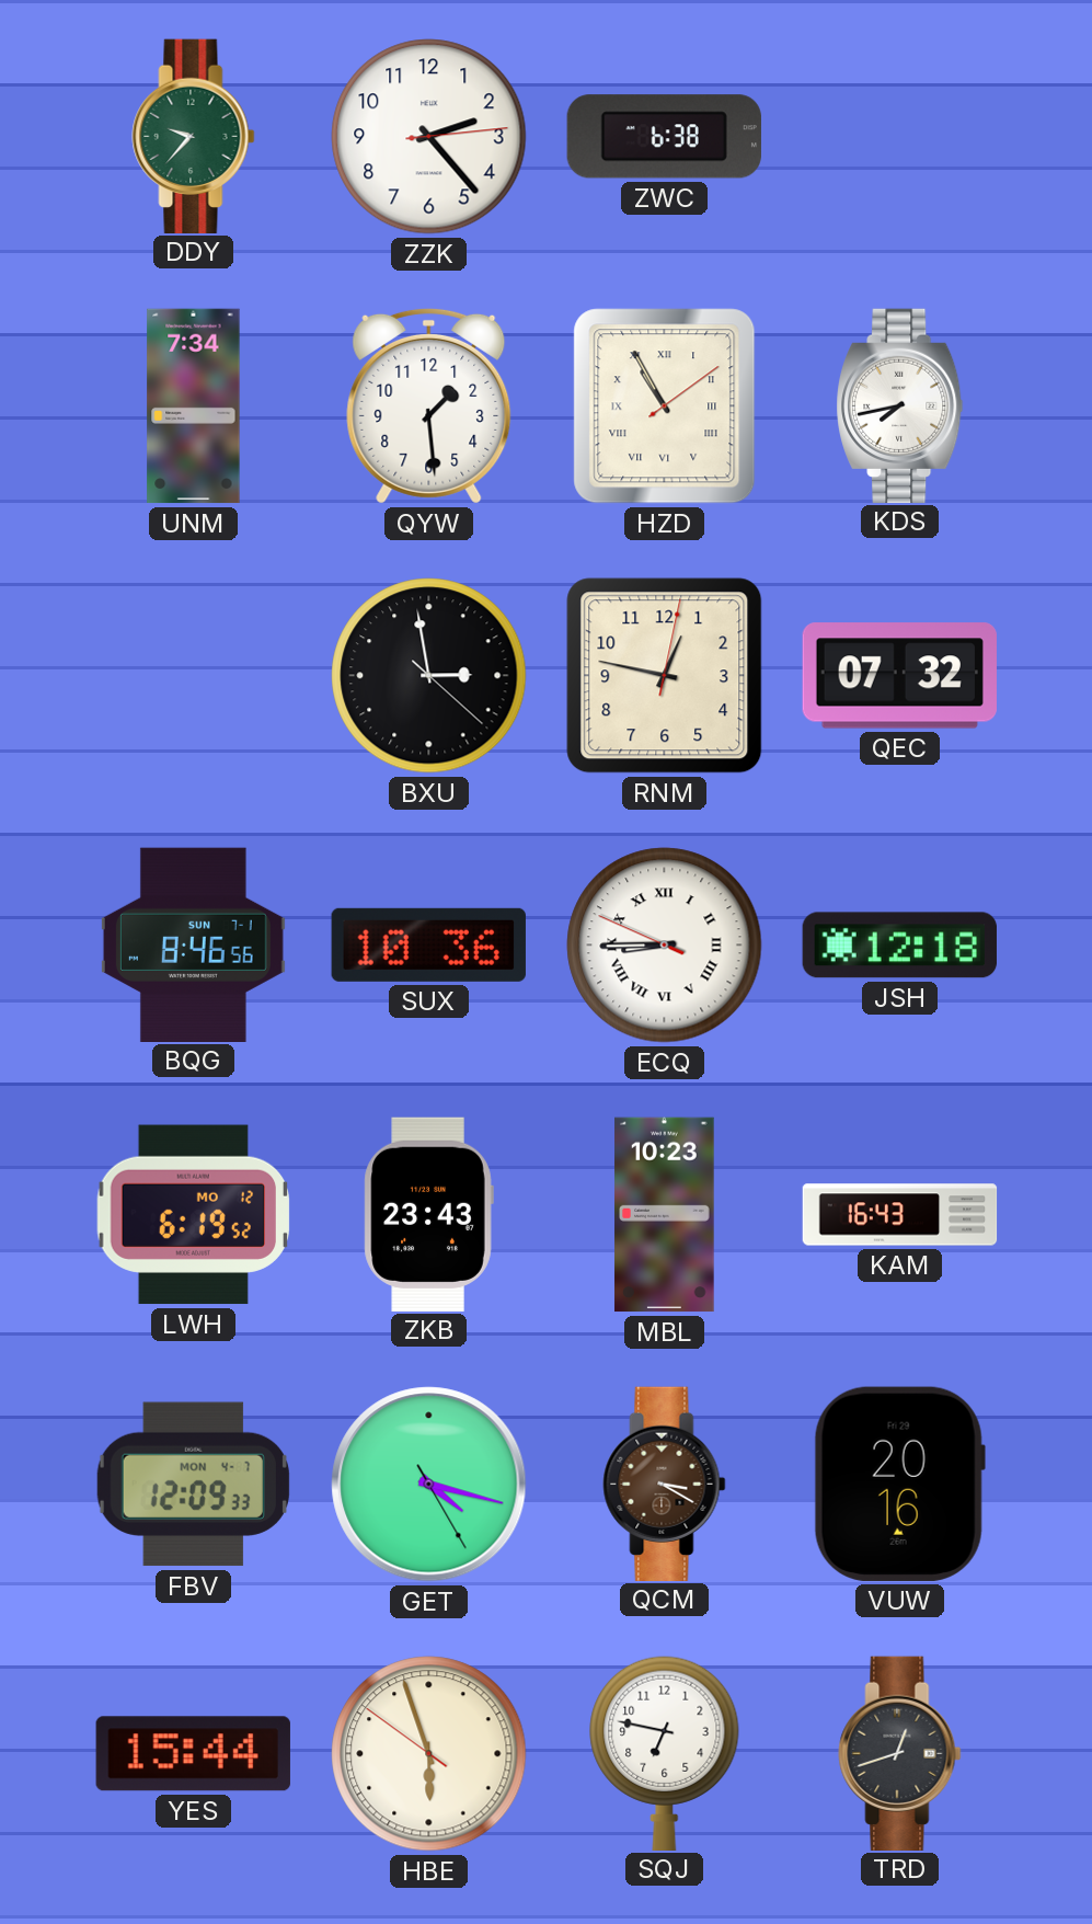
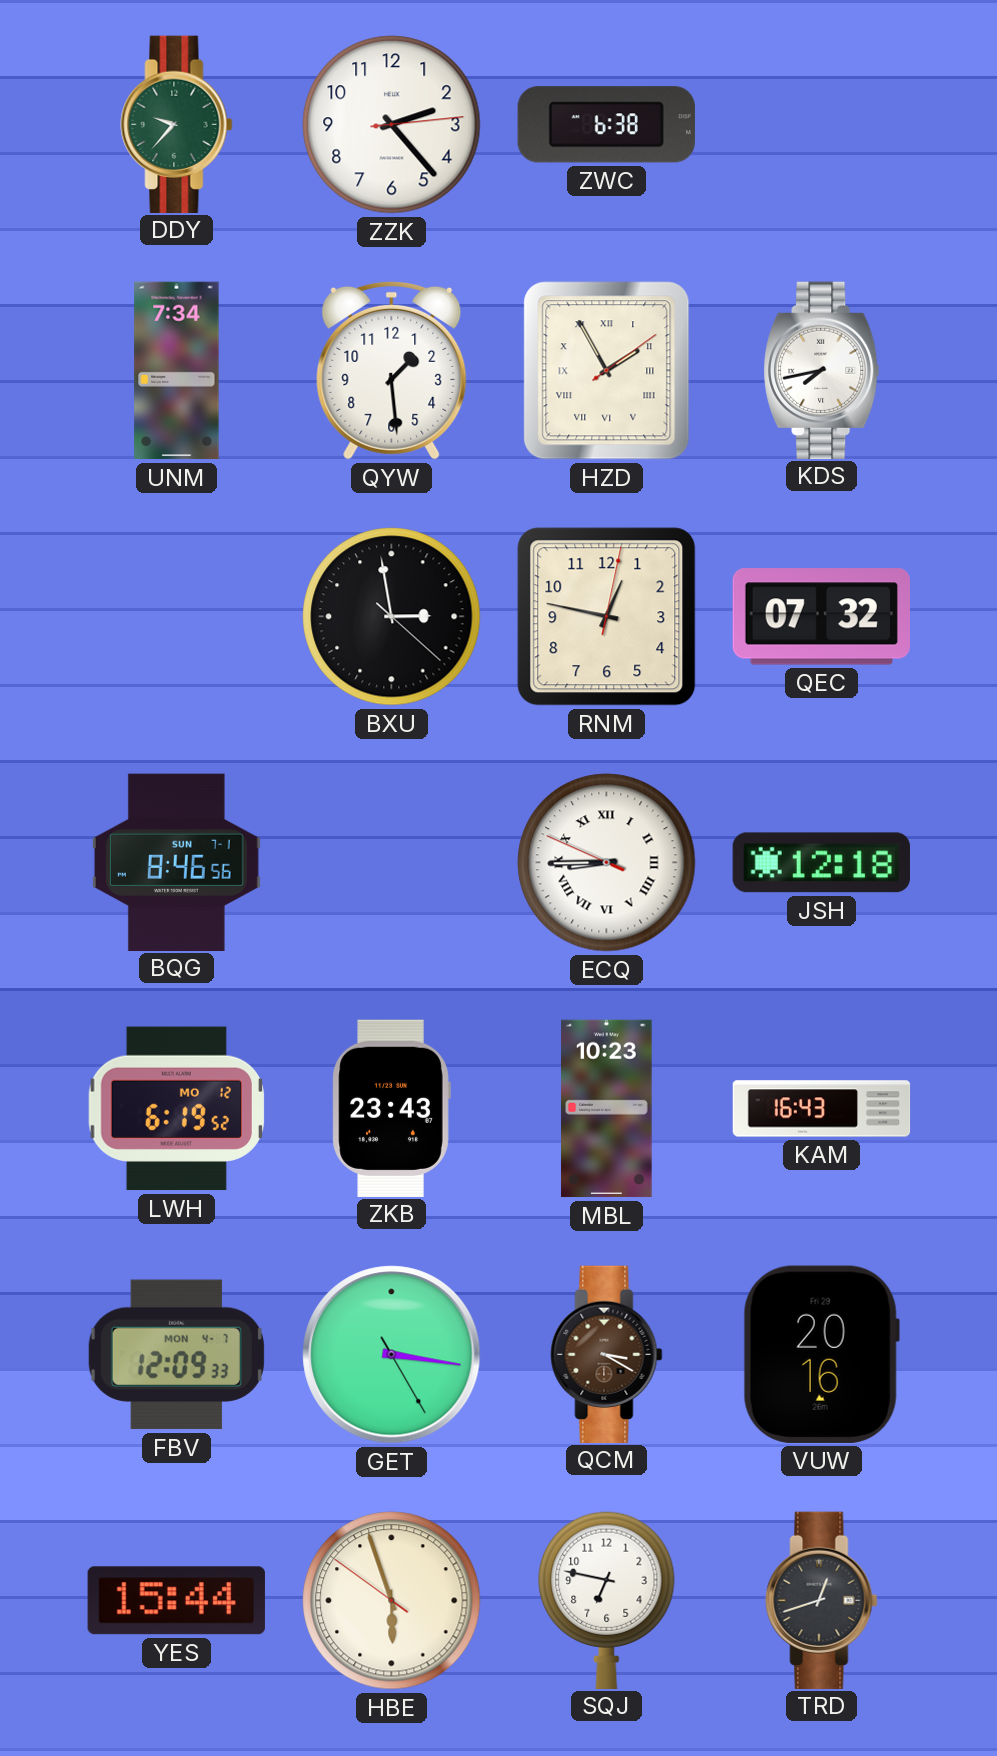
HZD: 10:55 -> 1:55 (607, 371)
SUX: 10:36 -> none (428, 944)
GET: 4:17 -> 3:16 (392, 1355)
